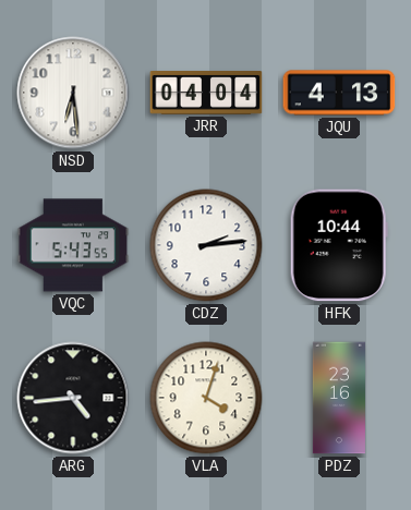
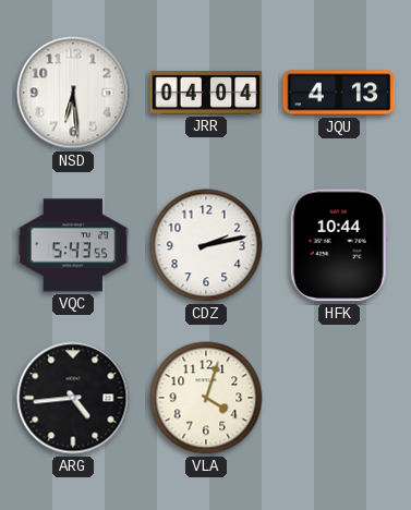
CDZ: 2:14 -> 2:13 (206, 245)
PDZ: 23:16 -> none (339, 398)
